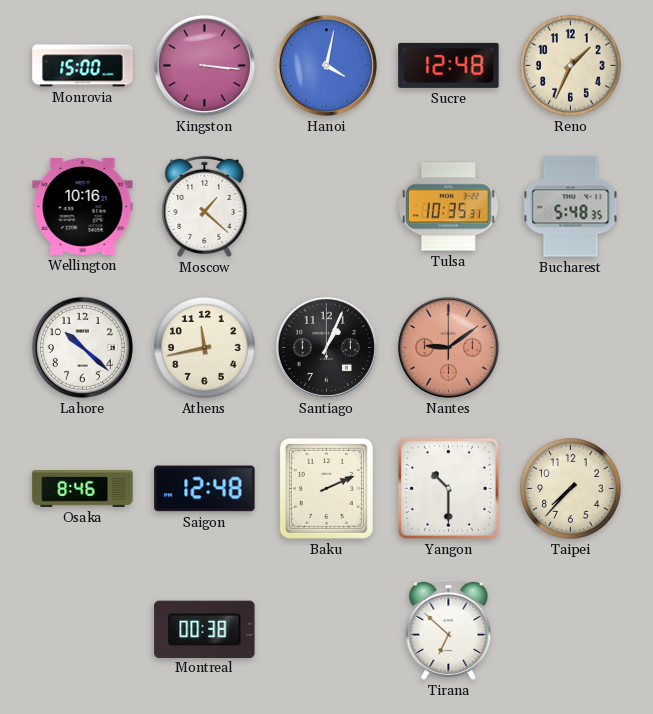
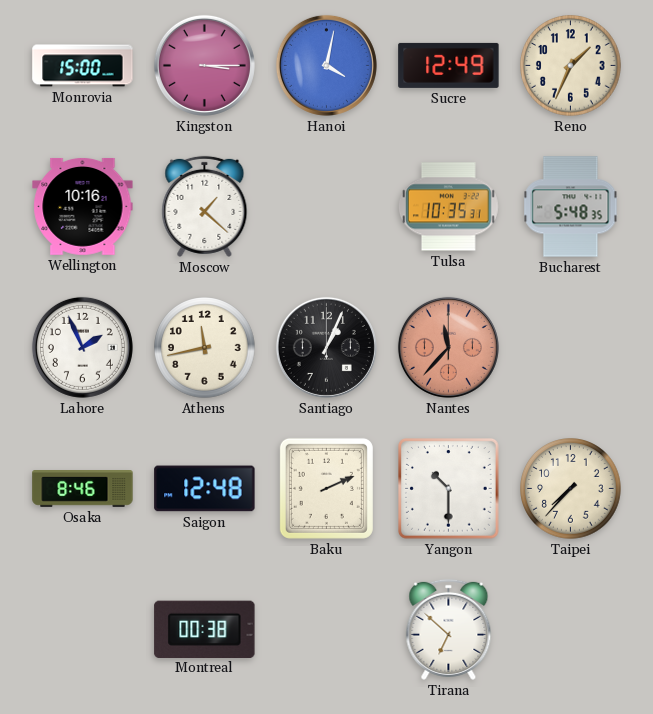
Kingston: 3:16 -> 3:15 (204, 65)
Sucre: 12:48 -> 12:49 (449, 65)
Lahore: 10:22 -> 1:56 (82, 347)
Nantes: 9:09 -> 11:37 (448, 347)
